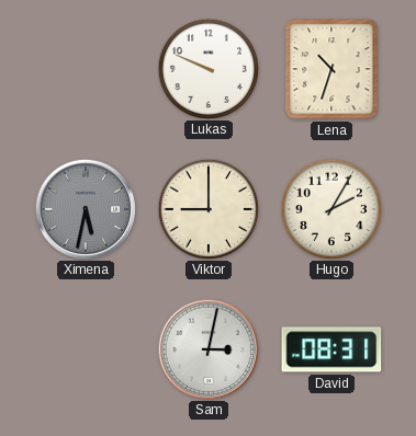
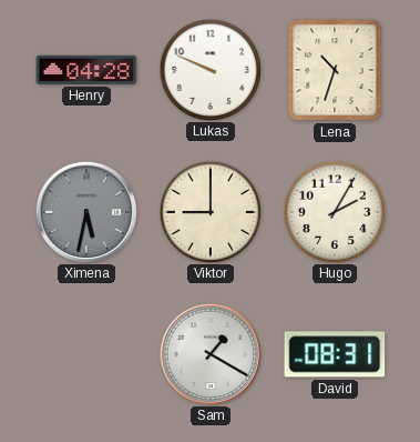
Henry: none -> 04:28 (86, 70)
Sam: 3:02 -> 1:20 (209, 353)
